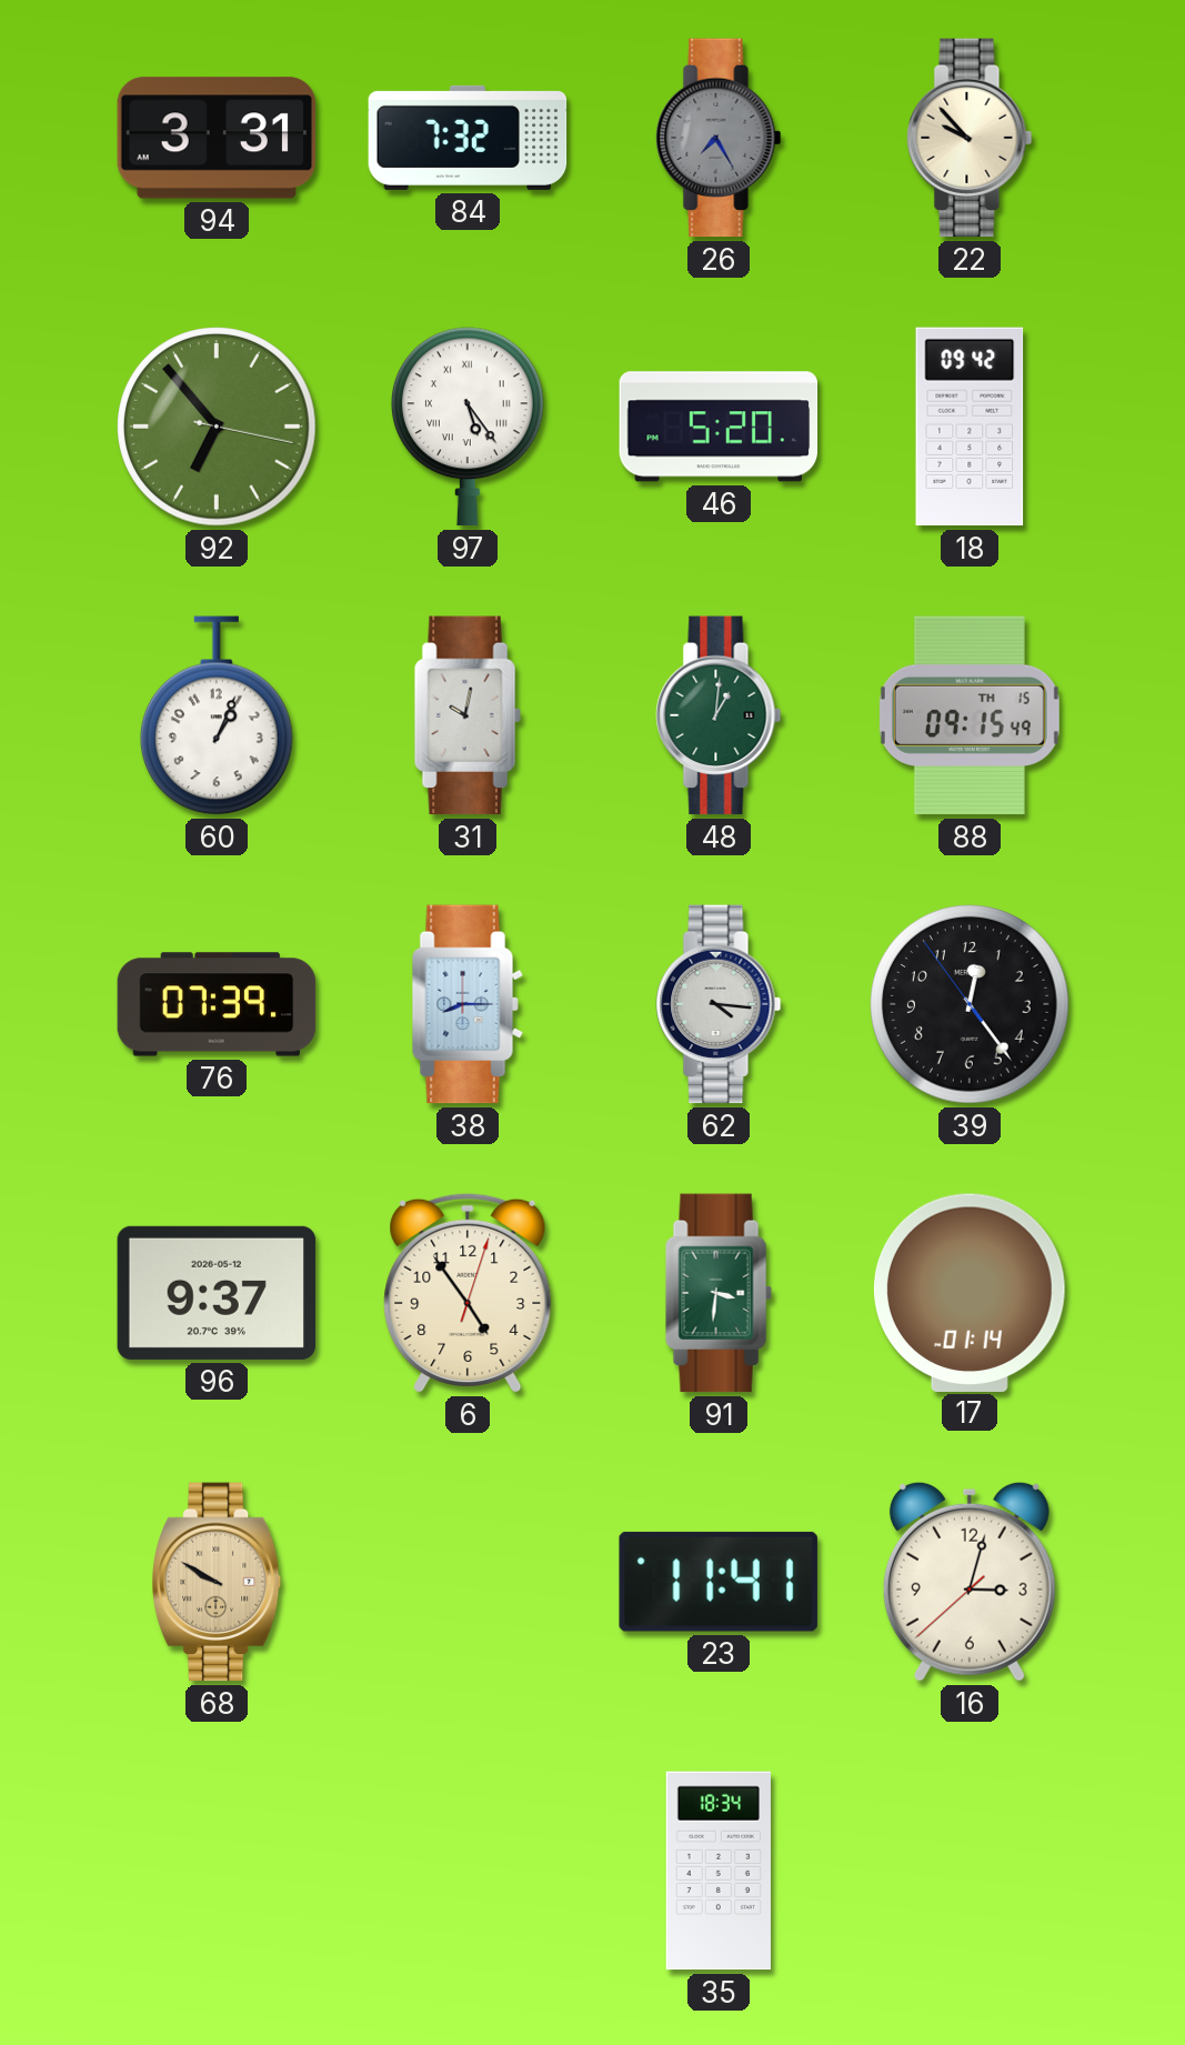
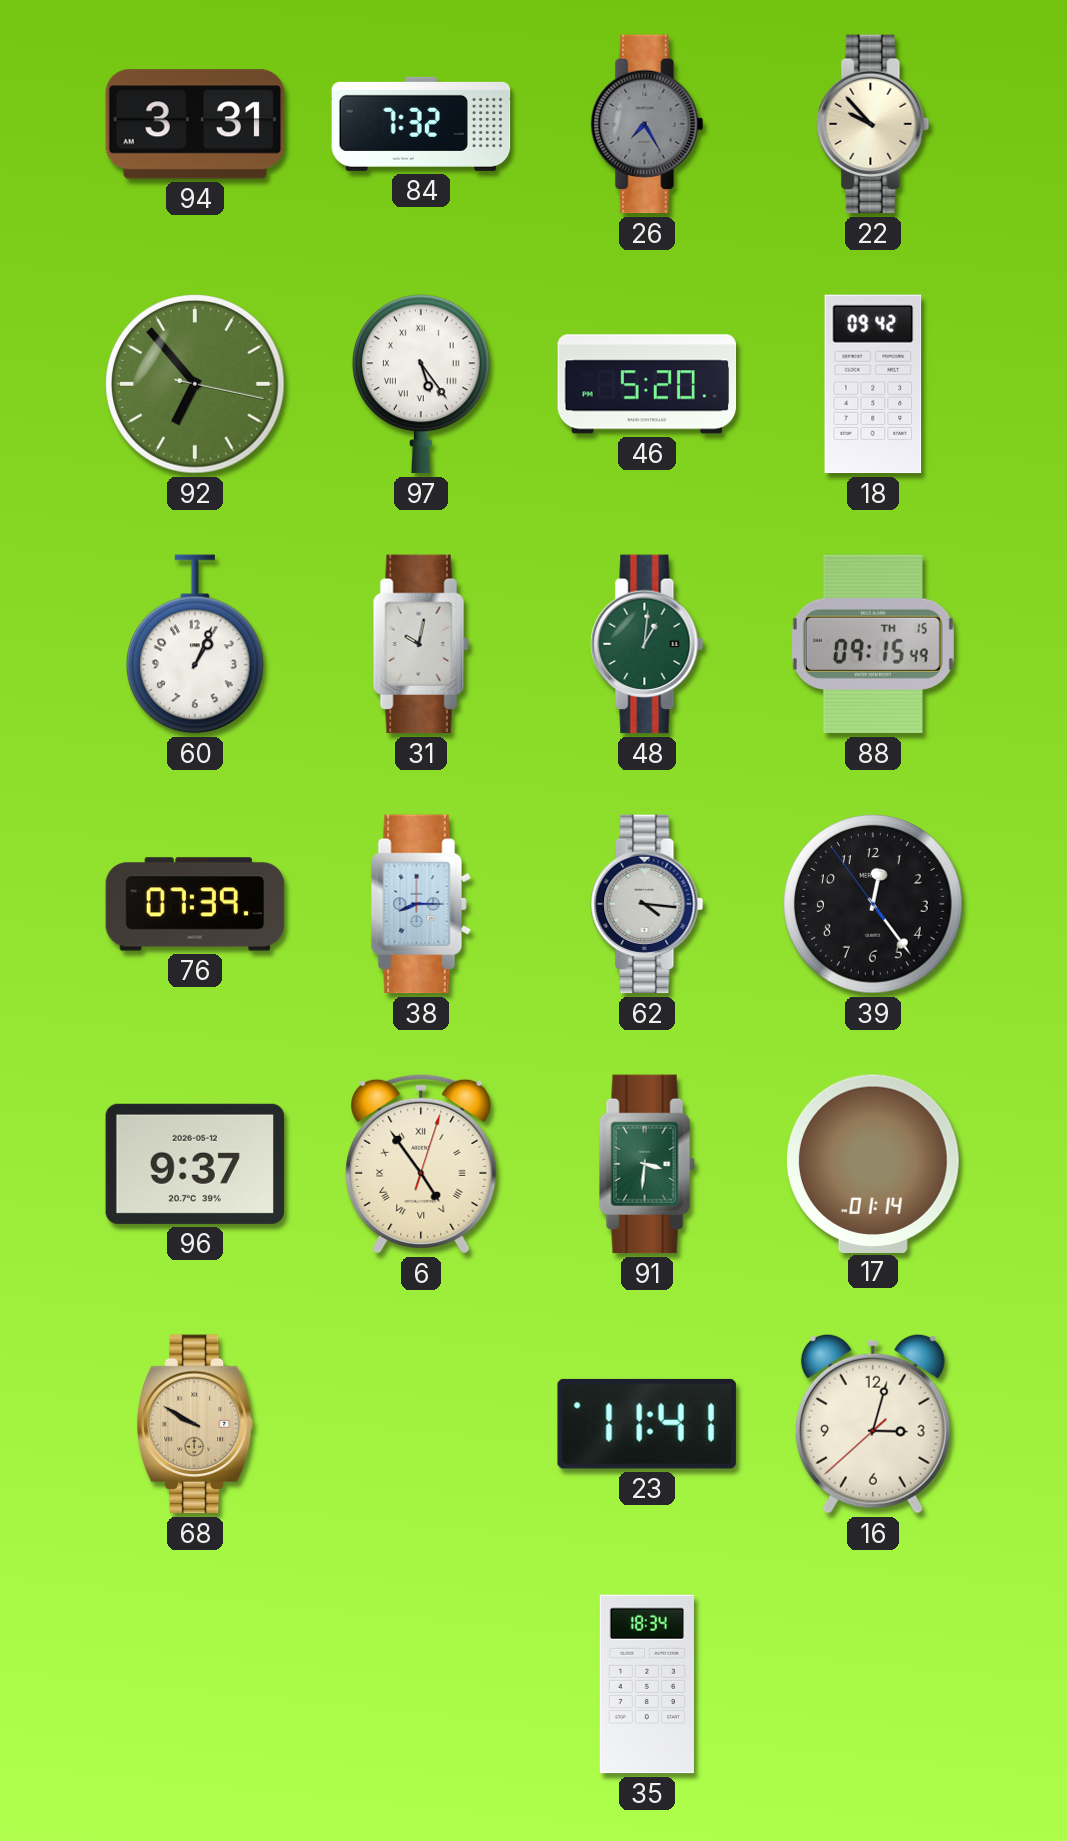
6 numerals: Arabic -> Roman (421, 1164)
